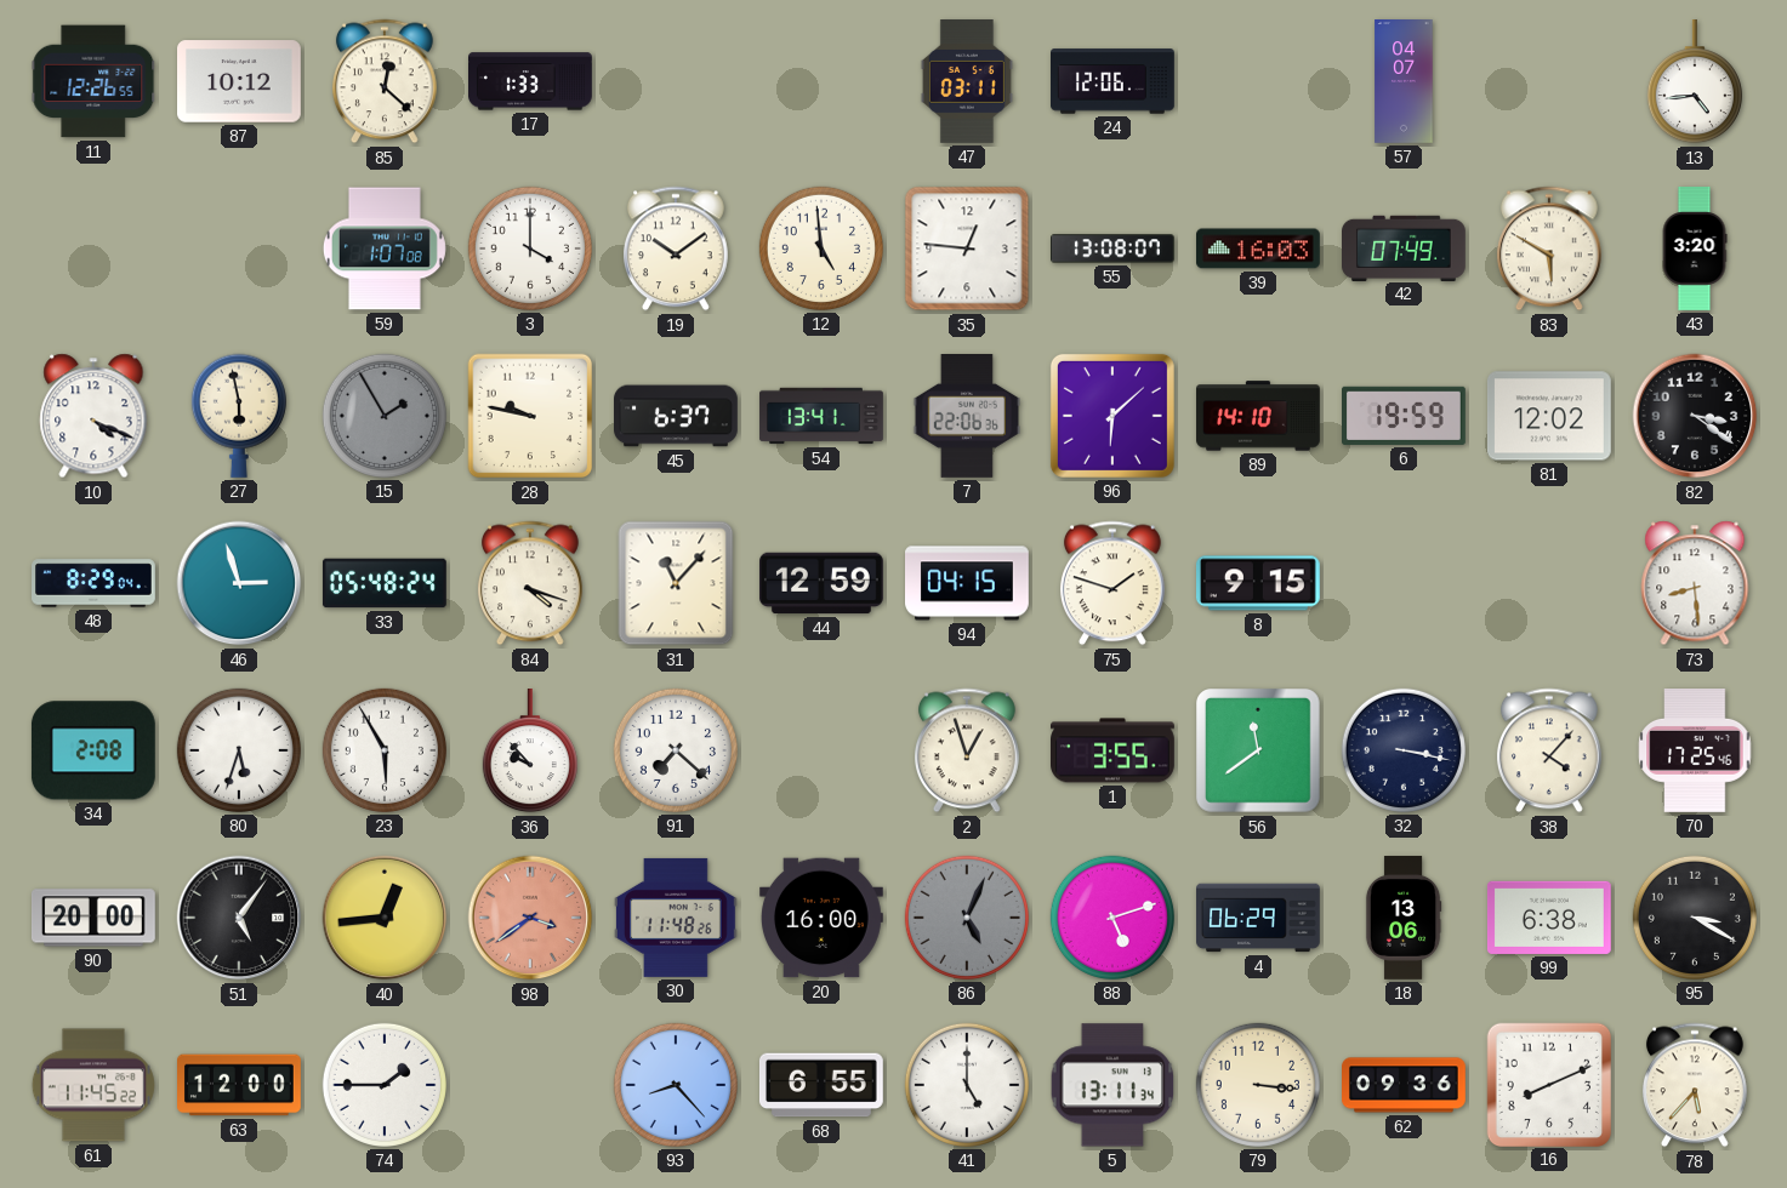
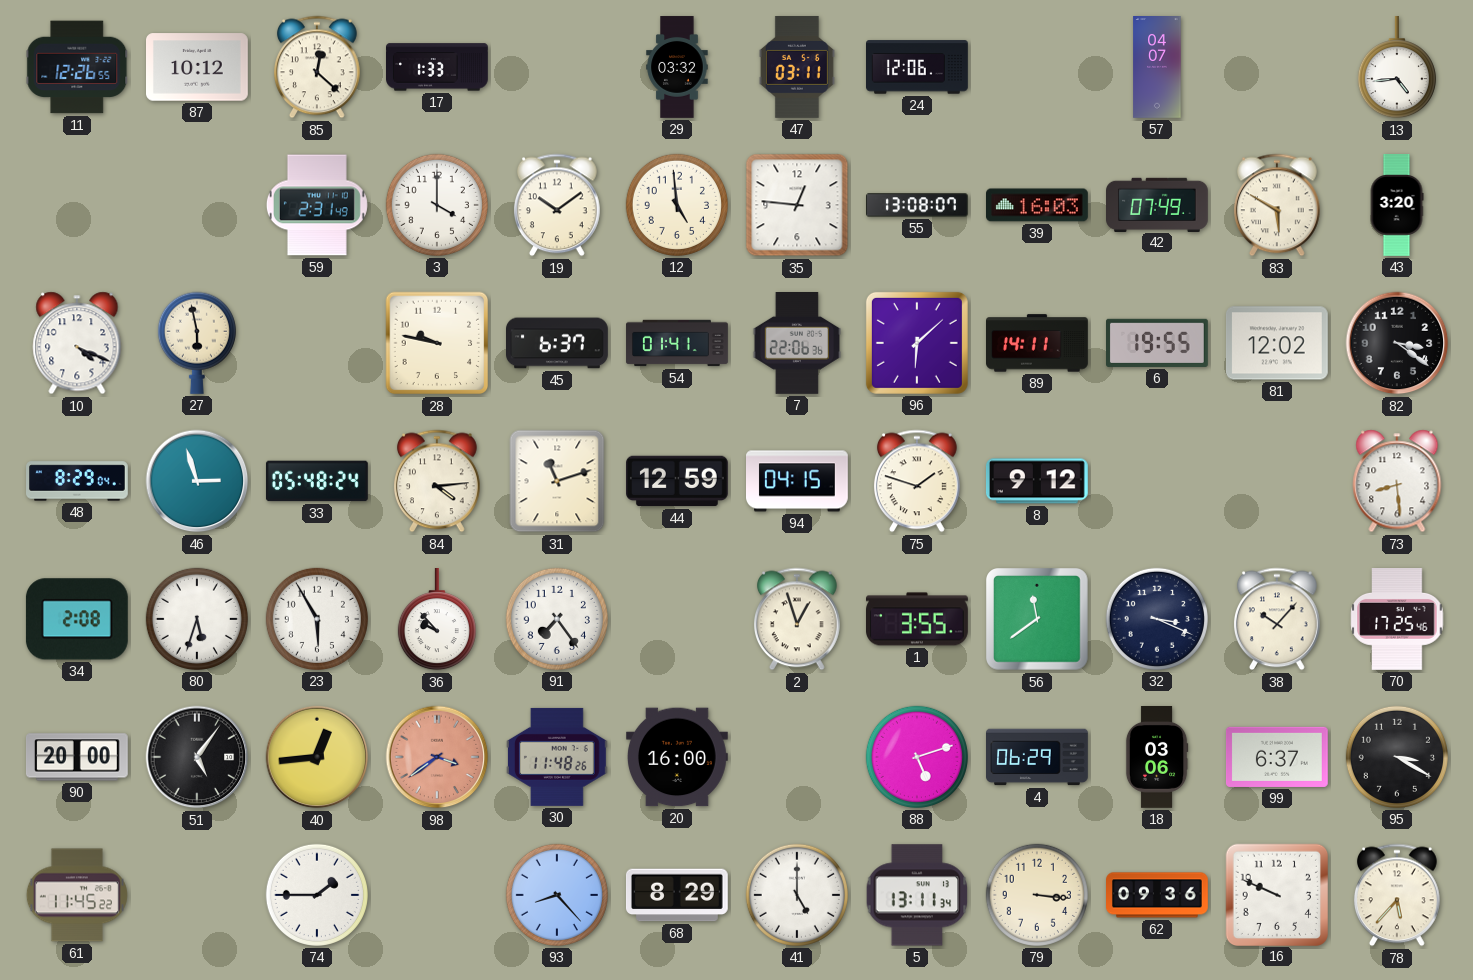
29: none -> 03:32 (677, 67)
59: 1:07 -> 2:31 (317, 205)
15: 1:55 -> none (385, 416)
54: 13:41 -> 01:41 (677, 343)
89: 14:10 -> 14:11 (1038, 343)
6: 19:59 -> 19:55 (1158, 343)
84: 4:18 -> 4:14 (437, 481)
31: 11:07 -> 11:12 (557, 481)
8: 9:15 -> 9:12 (1037, 481)
91: 7:22 -> 7:24 (557, 619)
32: 3:17 -> 3:19 (1157, 619)
38: 4:07 -> 10:07 (1277, 619)
86: 5:04 -> none (967, 918)
18: 13:06 -> 03:06 (1157, 758)
99: 6:38 -> 6:37 (1277, 757)
63: 12:00 -> none (240, 1085)
68: 6:55 -> 8:29 (677, 895)
16: 8:11 -> 9:49 (1276, 894)
